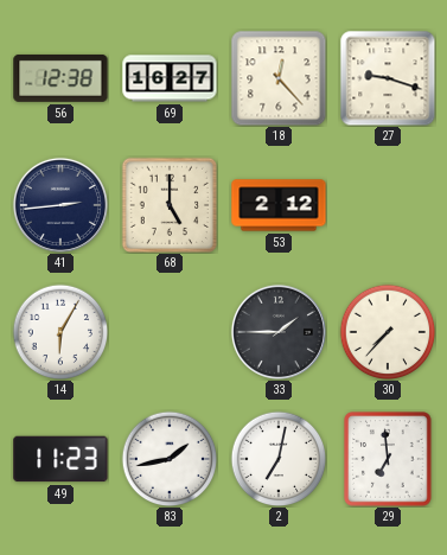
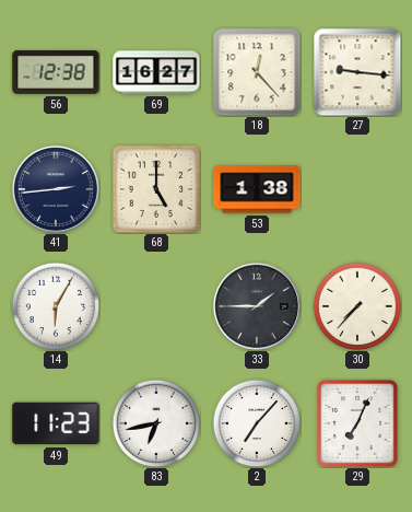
27: 9:18 -> 9:16 (357, 72)
53: 2:12 -> 1:38 (257, 189)
83: 1:43 -> 6:43 (156, 423)
2: 7:02 -> 7:07 (257, 423)
29: 6:59 -> 7:04 (357, 423)
